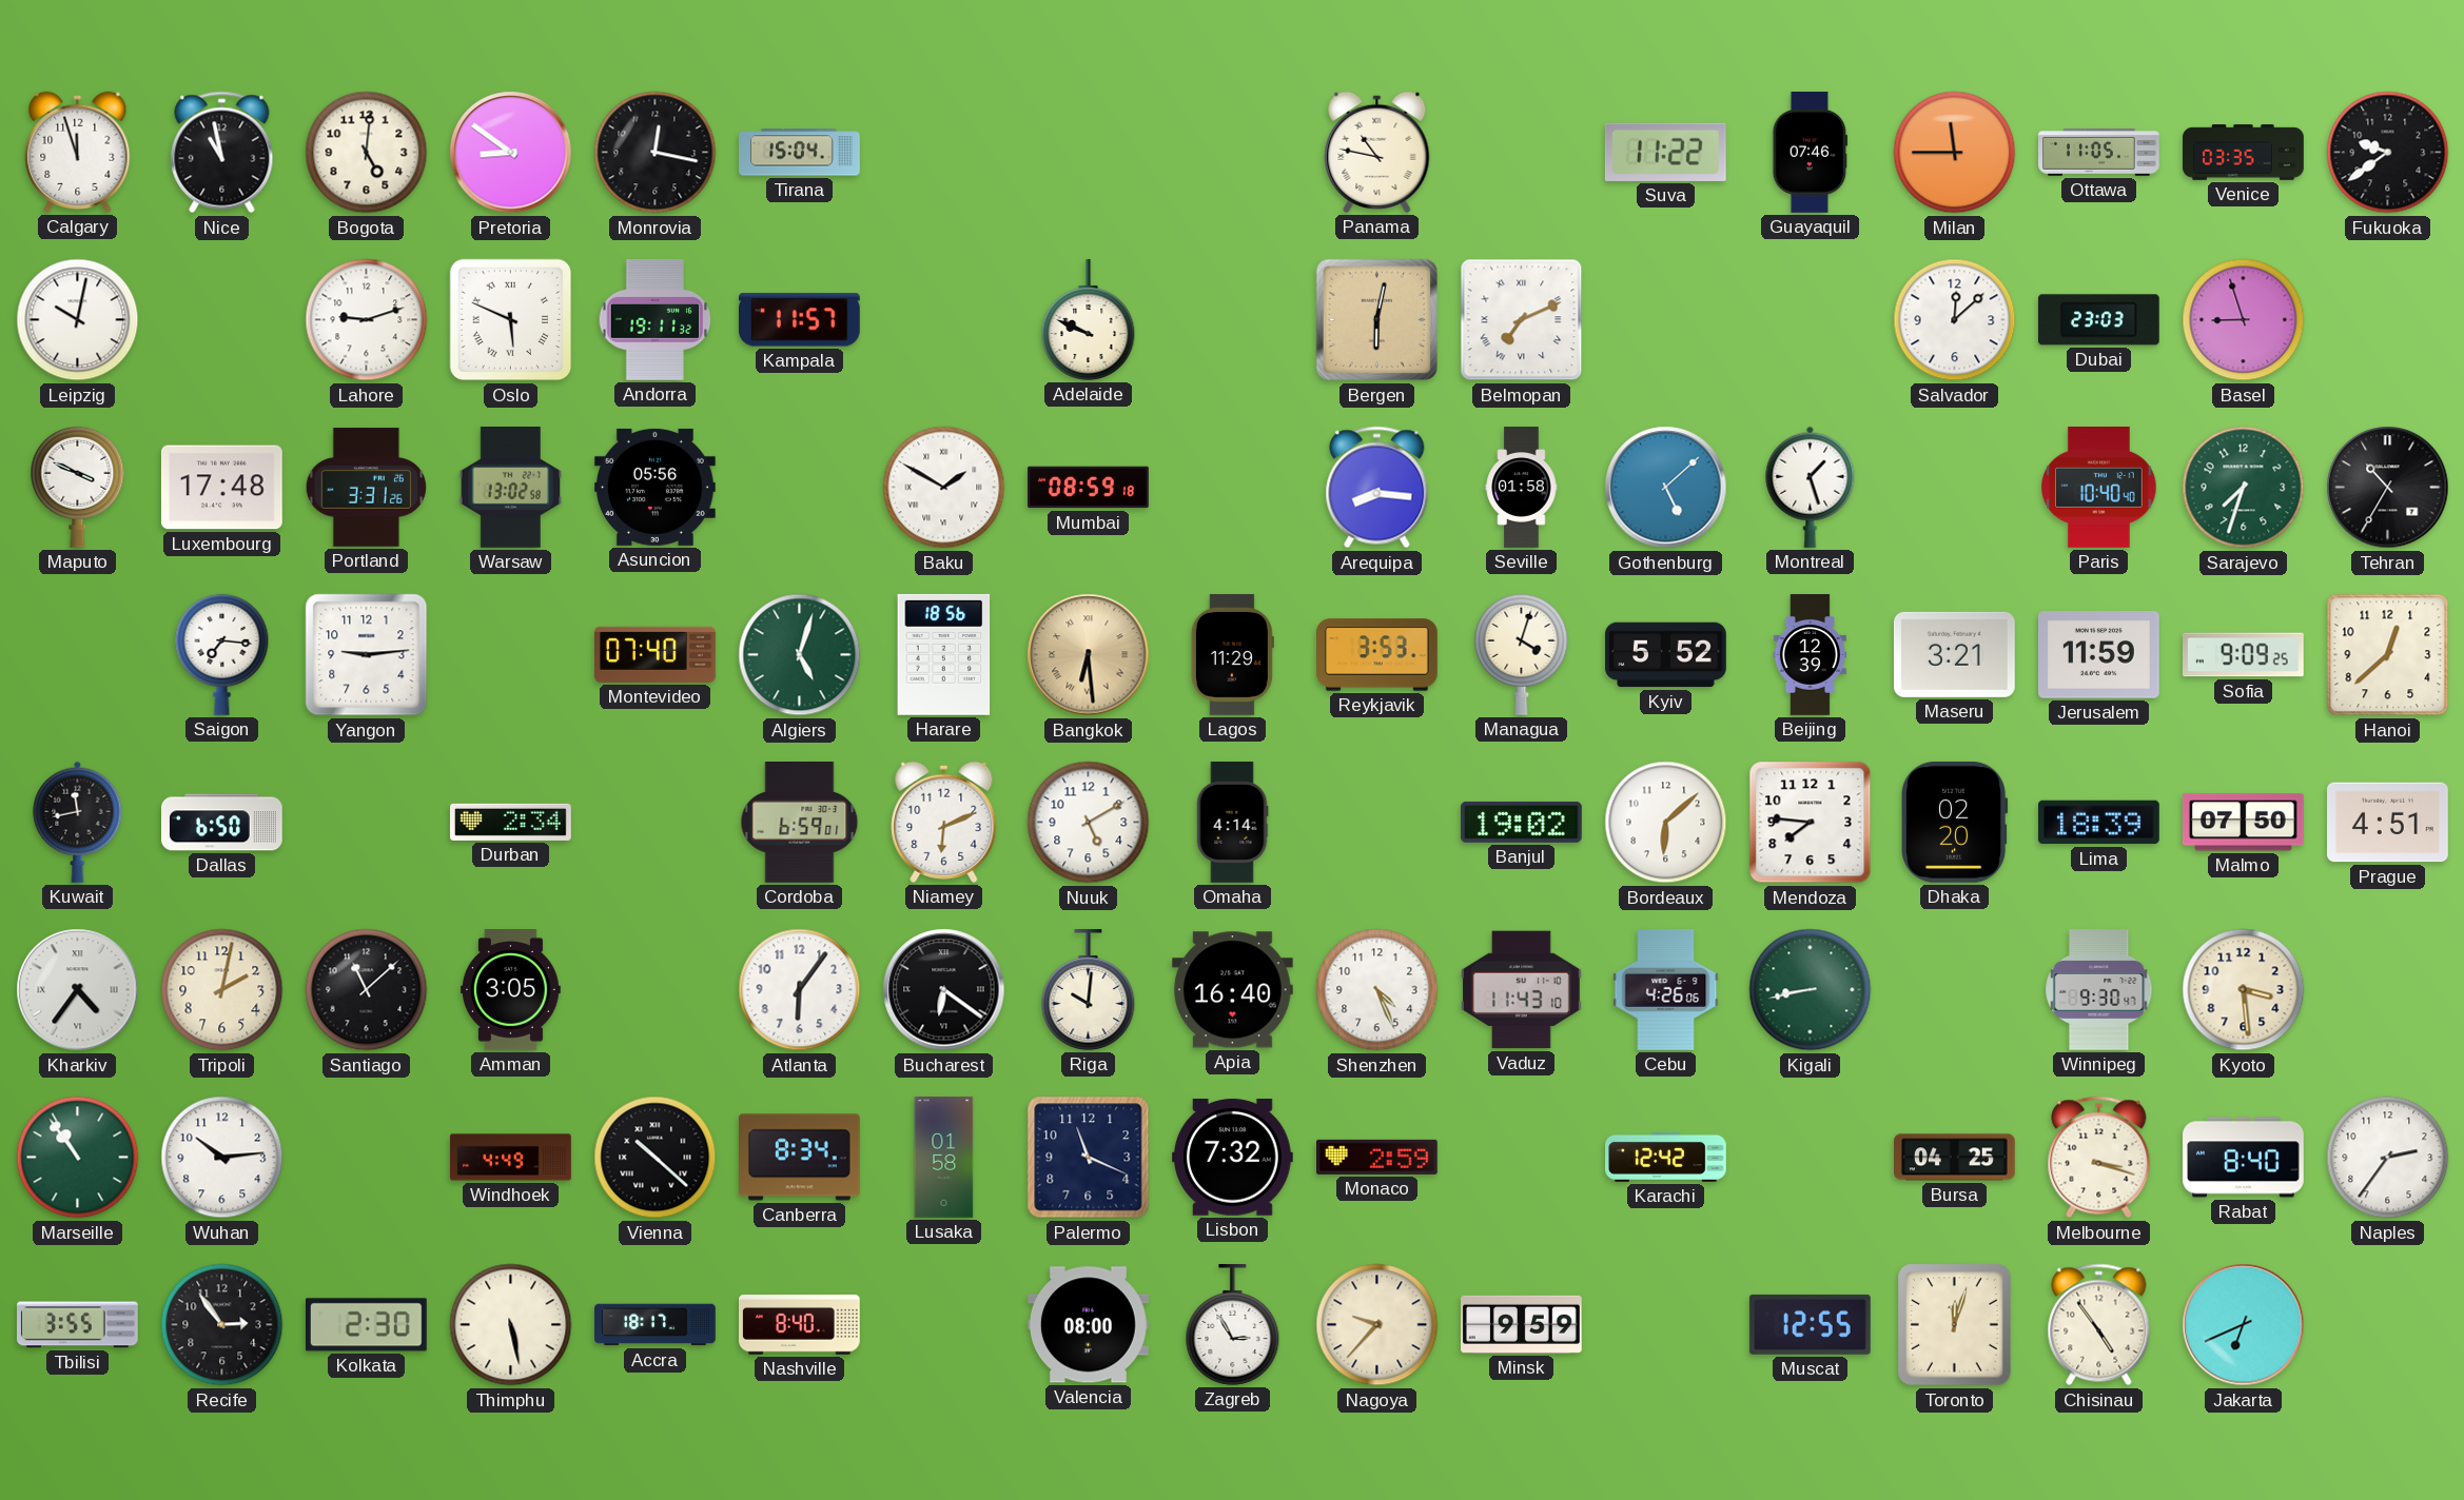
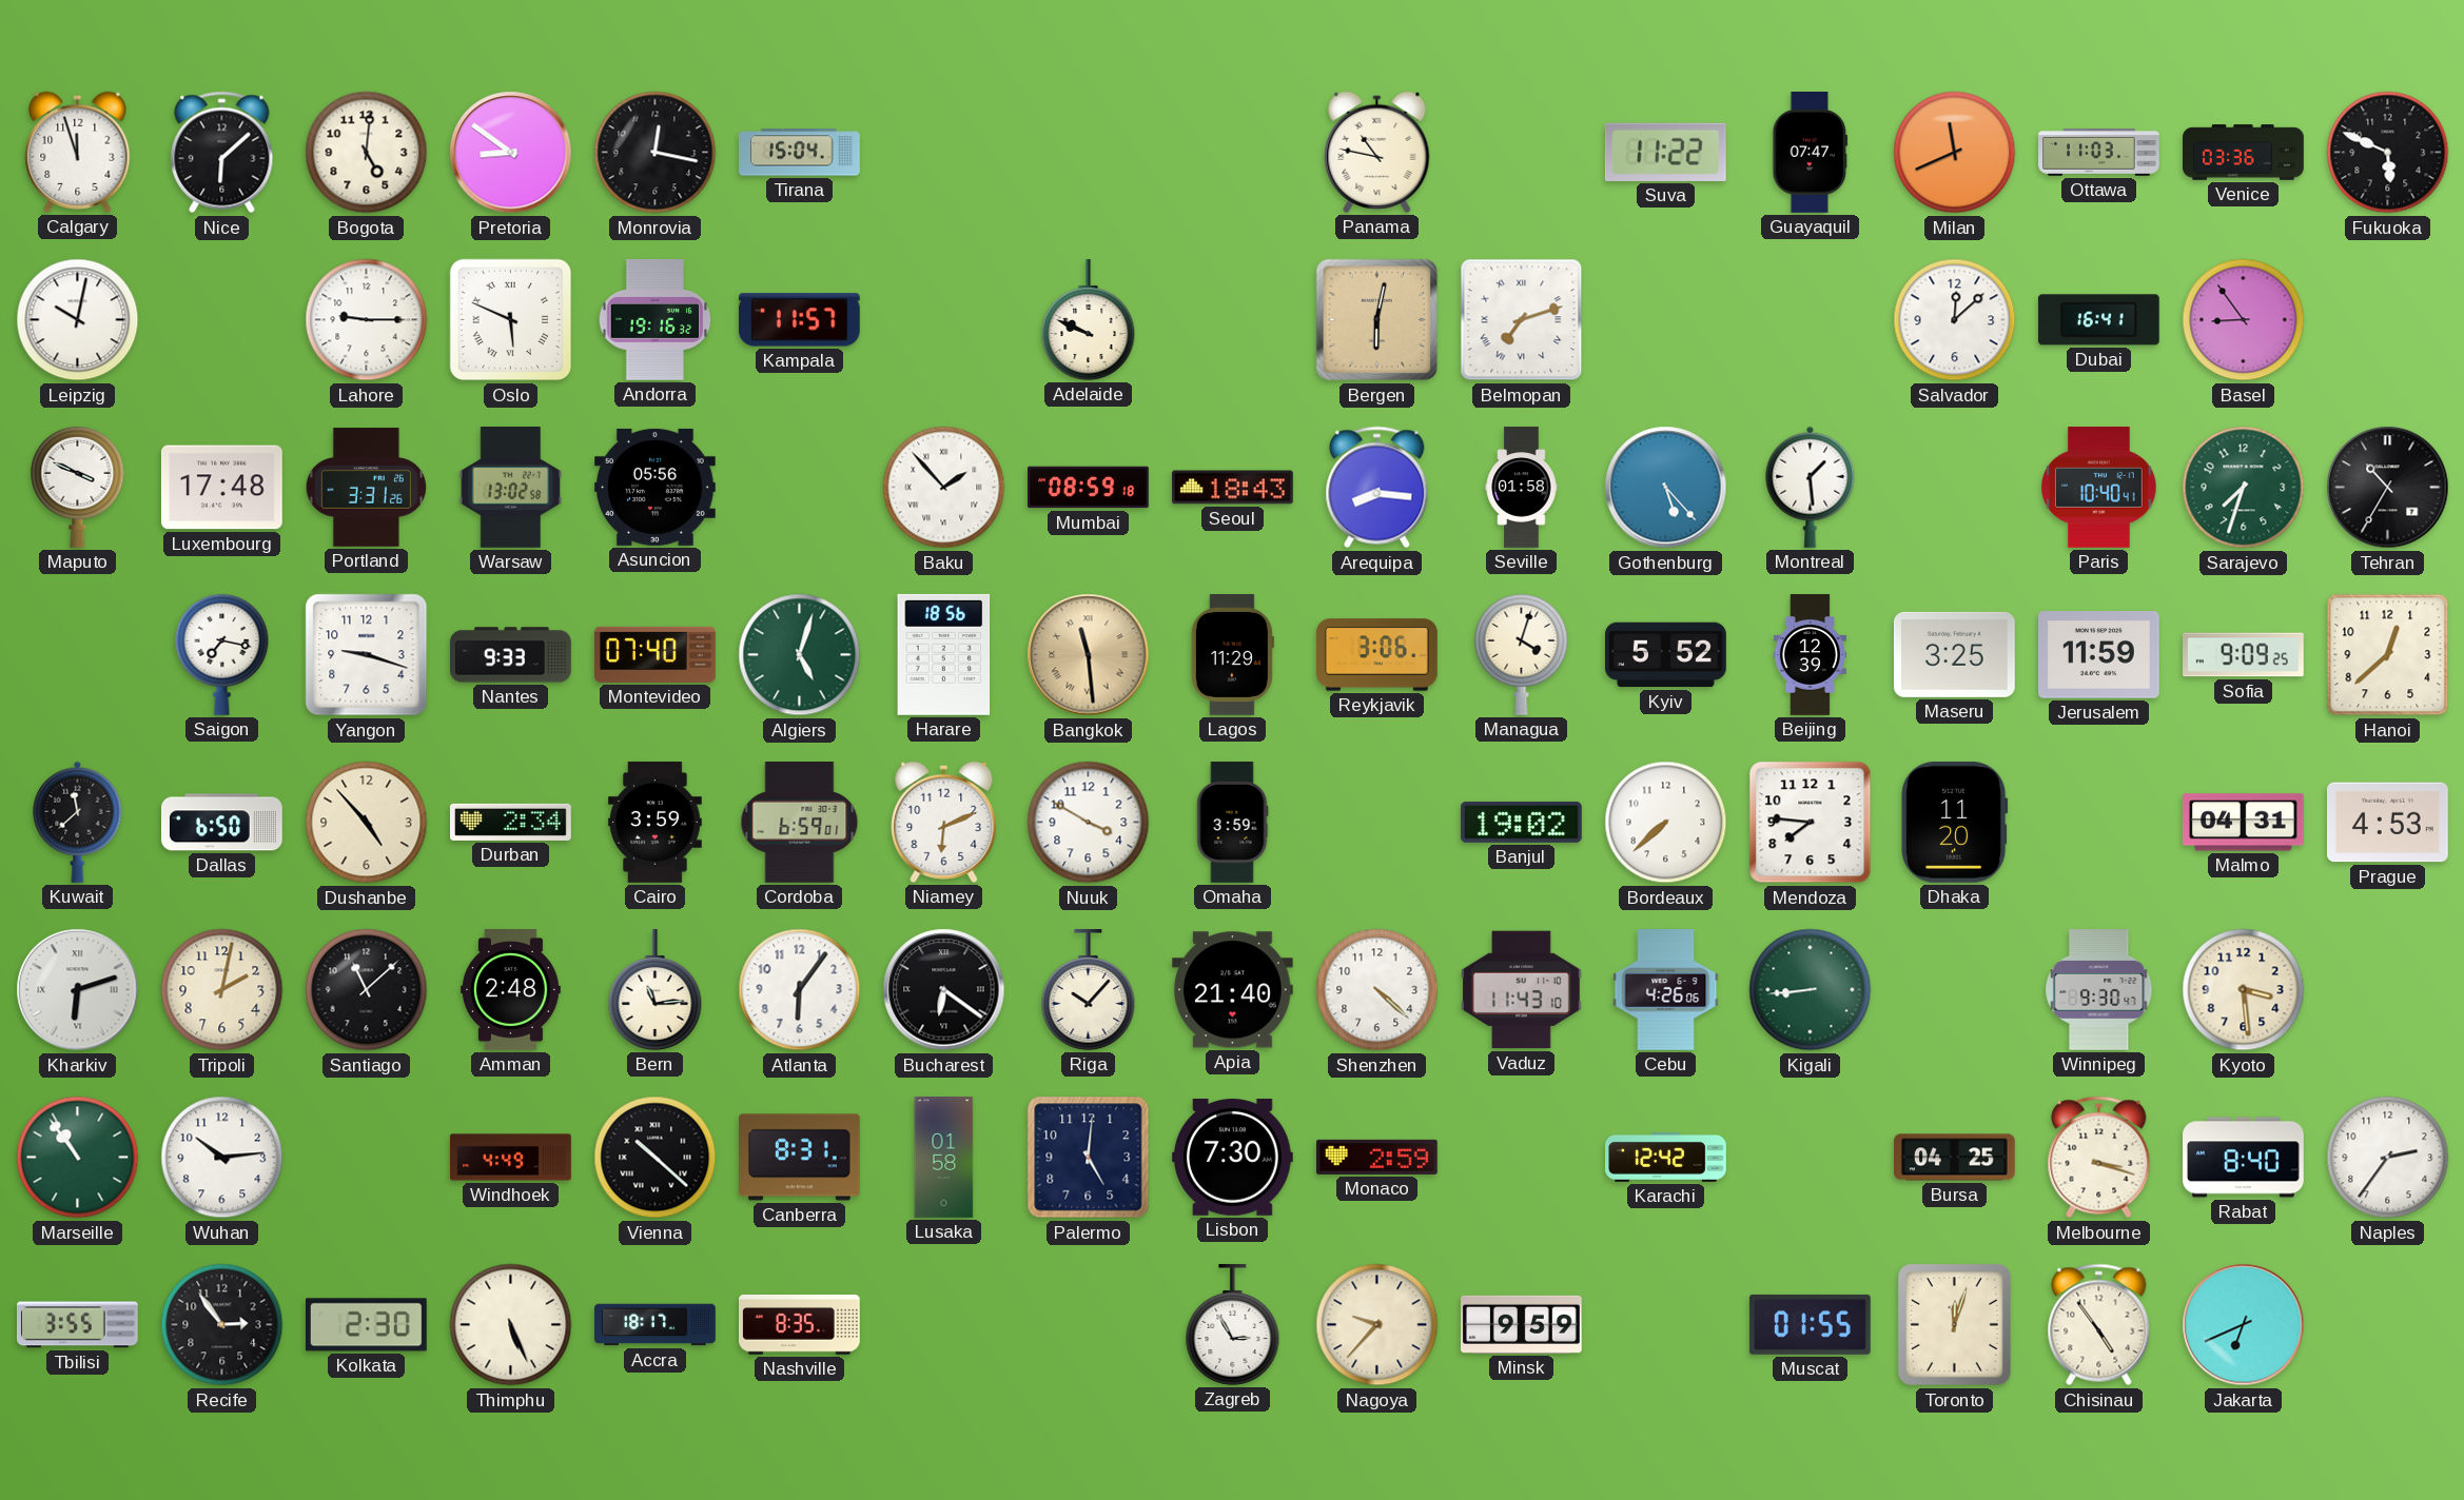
Nice: 10:58 -> 6:08 (222, 153)
Guayaquil: 07:46 -> 07:47 (1811, 153)
Milan: 11:45 -> 11:41 (1955, 153)
Ottawa: 11:05 -> 11:03 (2099, 153)
Venice: 03:35 -> 03:36 (2244, 153)
Fukuoka: 9:39 -> 5:49 (2388, 153)
Lahore: 9:12 -> 9:15 (367, 320)
Andorra: 19:11 -> 19:16 (656, 320)
Belmopan: 7:11 -> 7:12 (1522, 320)
Dubai: 23:03 -> 16:41 (2098, 320)
Basel: 8:57 -> 8:54 (2244, 320)
Baku: 1:50 -> 1:53 (944, 488)
Seoul: none -> 18:43 (1233, 488)
Gothenburg: 5:08 -> 5:23 (1666, 488)
Montreal: 1:27 -> 1:29 (1811, 487)
Paris: 10:40:40 -> 10:40:41 (2099, 488)
Saigon: 7:16 -> 7:17 (222, 654)
Yangon: 9:14 -> 9:18 (367, 655)
Nantes: none -> 9:33 (511, 655)
Bangkok: 6:29 -> 11:29 (1089, 655)
Reykjavik: 3:53 -> 3:06 (1377, 655)
Maseru: 3:21 -> 3:25 (1954, 654)
Kuwait: 11:43 -> 11:38 (78, 822)
Dushanbe: none -> 4:53 (367, 823)
Cairo: none -> 3:59 (656, 823)
Nuuk: 5:10 -> 3:50 (1089, 823)
Omaha: 4:14 -> 3:59 (1232, 823)
Bordeaux: 6:08 -> 7:38 (1666, 823)
Dhaka: 02:20 -> 11:20 (1955, 822)
Lima: 18:39 -> none (2099, 823)
Malmo: 07:50 -> 04:31 (2243, 823)
Prague: 4:51 -> 4:53 (2388, 823)
Kharkiv: 4:36 -> 6:12 (78, 990)
Amman: 3:05 -> 2:48 (511, 990)
Bern: none -> 11:14 (656, 990)
Riga: 10:01 -> 10:07 (1089, 990)
Apia: 16:40 -> 21:40 (1232, 990)
Shenzhen: 4:26 -> 4:22 (1377, 990)
Kigali: 8:43 -> 8:44 (1811, 990)
Canberra: 8:34 -> 8:31 (800, 1158)
Palermo: 11:19 -> 5:01 (1089, 1158)
Lisbon: 7:32 -> 7:30 (1233, 1158)
Thimphu: 5:28 -> 5:26 (511, 1325)
Nashville: 8:40 -> 8:35 (800, 1325)
Valencia: 08:00 -> none (1088, 1325)
Muscat: 12:55 -> 01:55 (1811, 1324)
